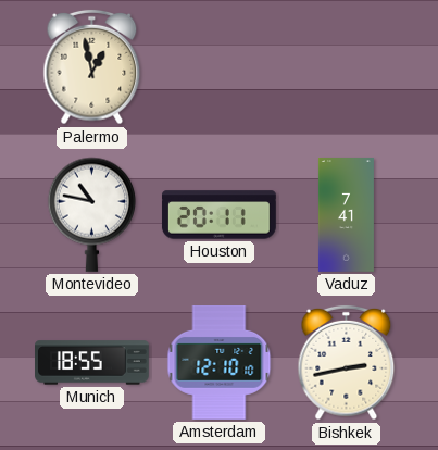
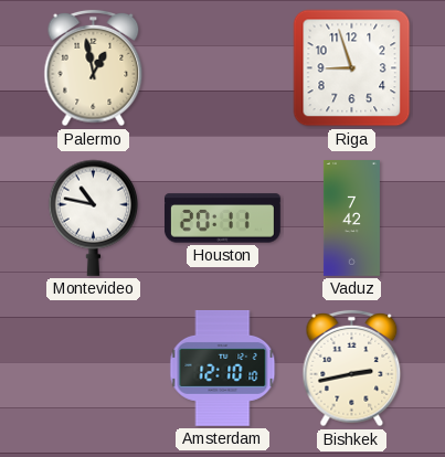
Riga: none -> 8:57 (352, 68)
Vaduz: 7:41 -> 7:42 (351, 219)
Munich: 18:55 -> none (92, 363)
